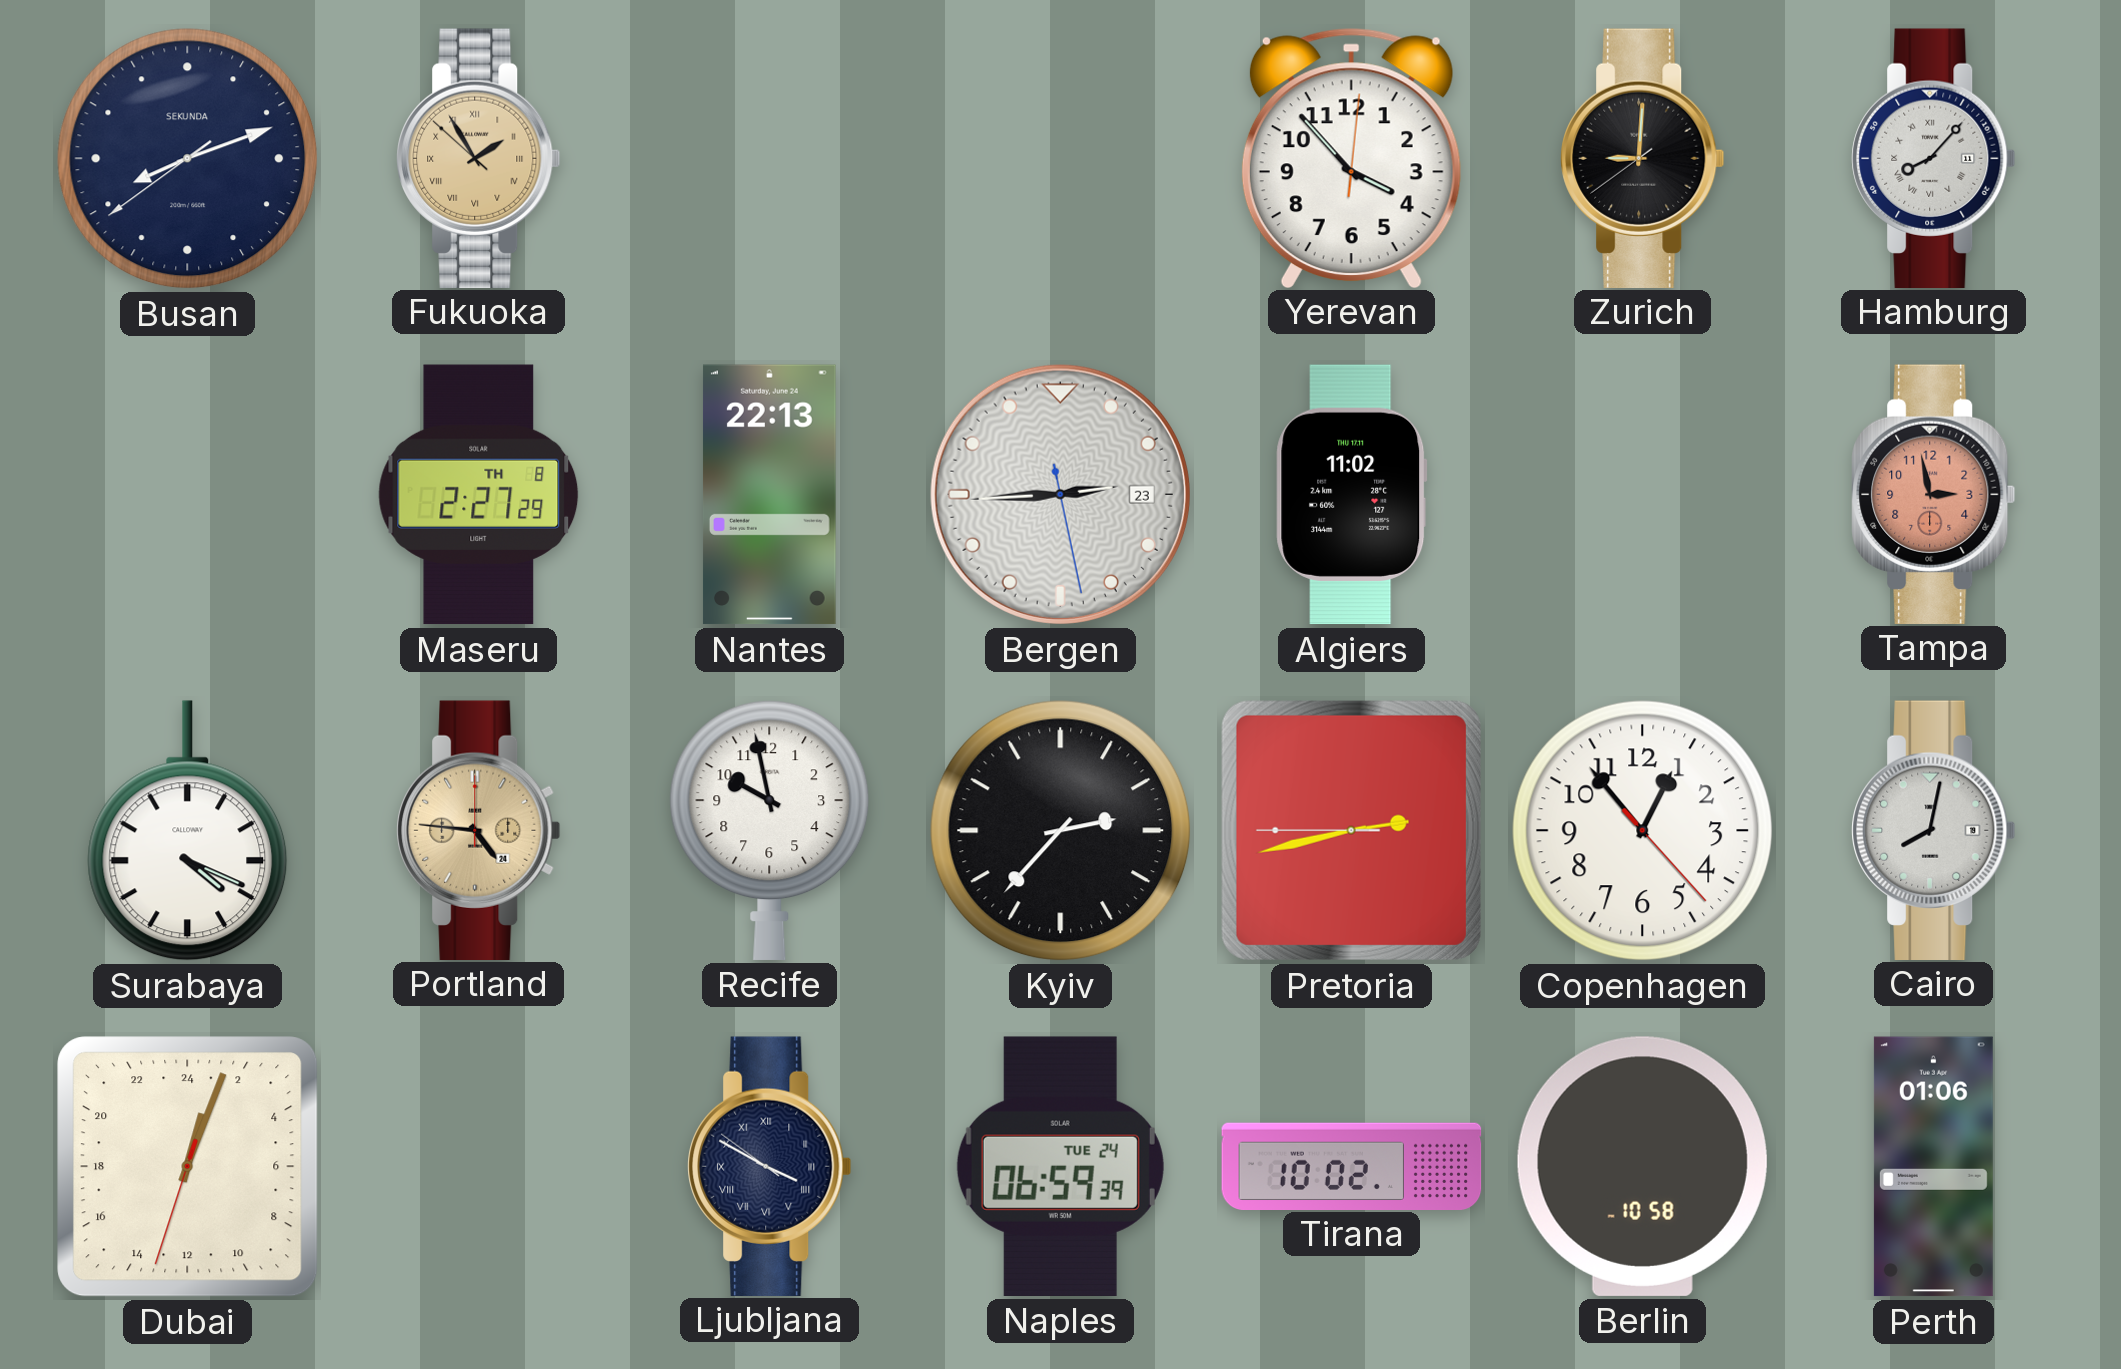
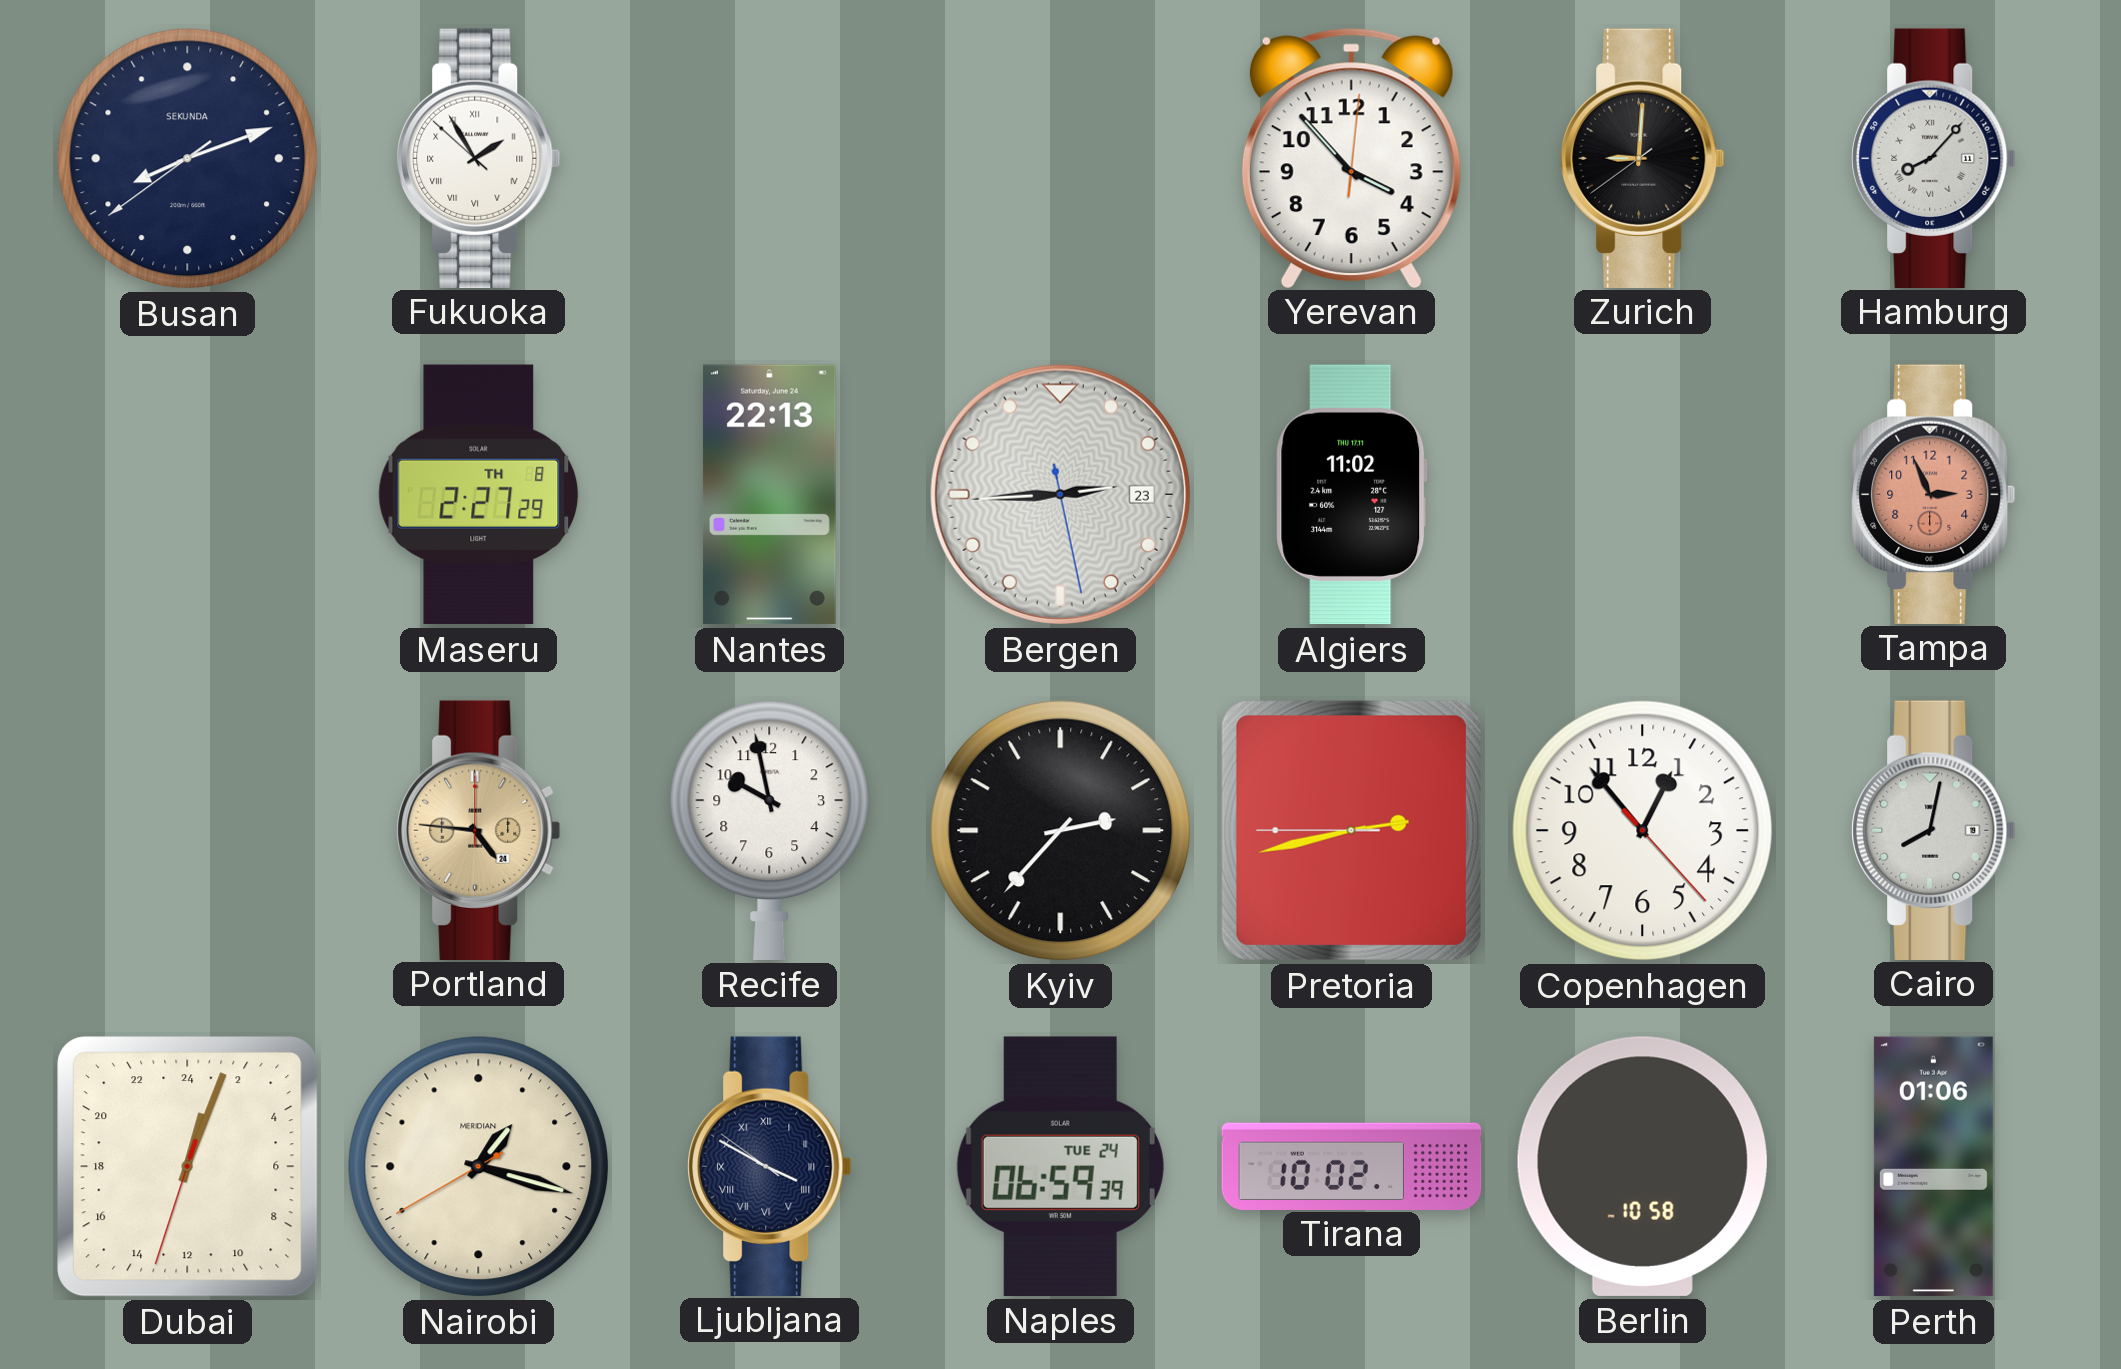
Fukuoka dial: champagne -> white (479, 158)
Tampa: 2:58 -> 2:56 (1934, 494)
Surabaya: 4:19 -> none (188, 831)
Nairobi: none -> 1:17 (479, 1167)
